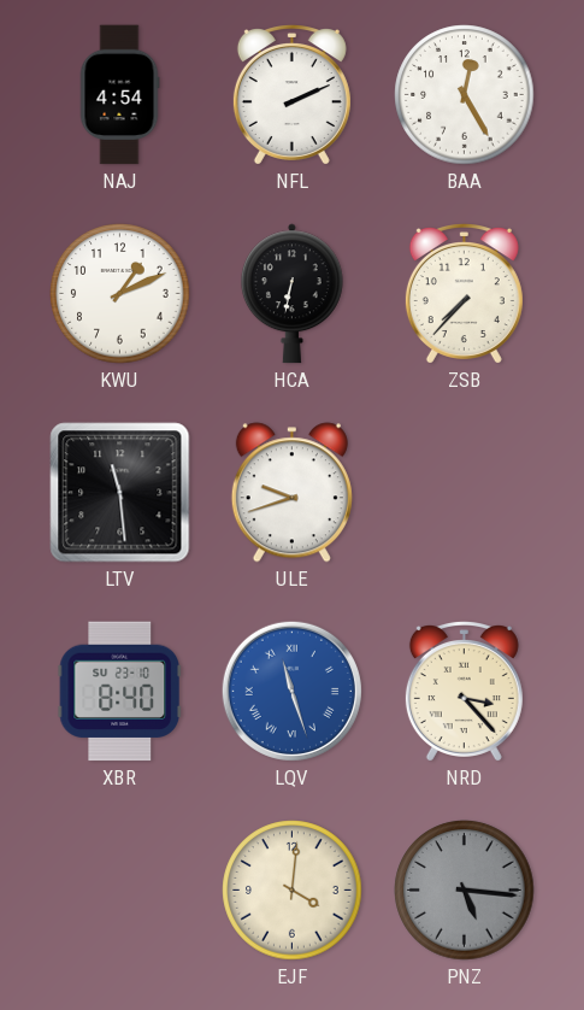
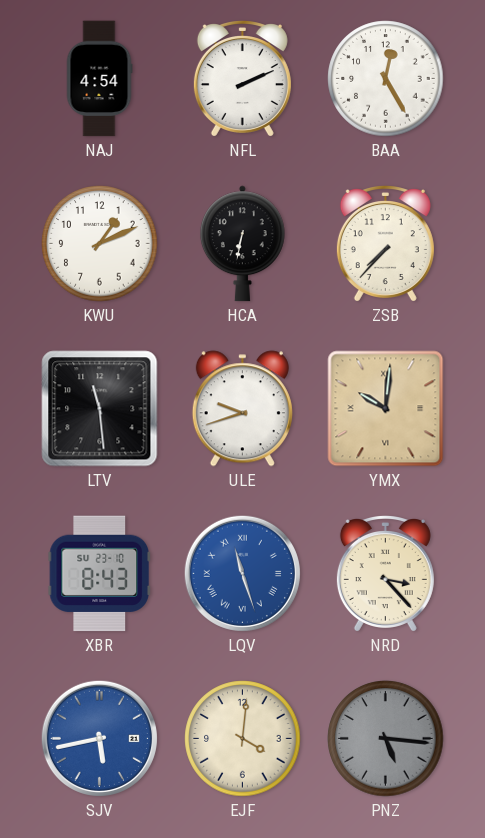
YMX: none -> 10:01 (386, 409)
XBR: 8:40 -> 8:43 (99, 574)
SJV: none -> 5:43 (99, 738)
